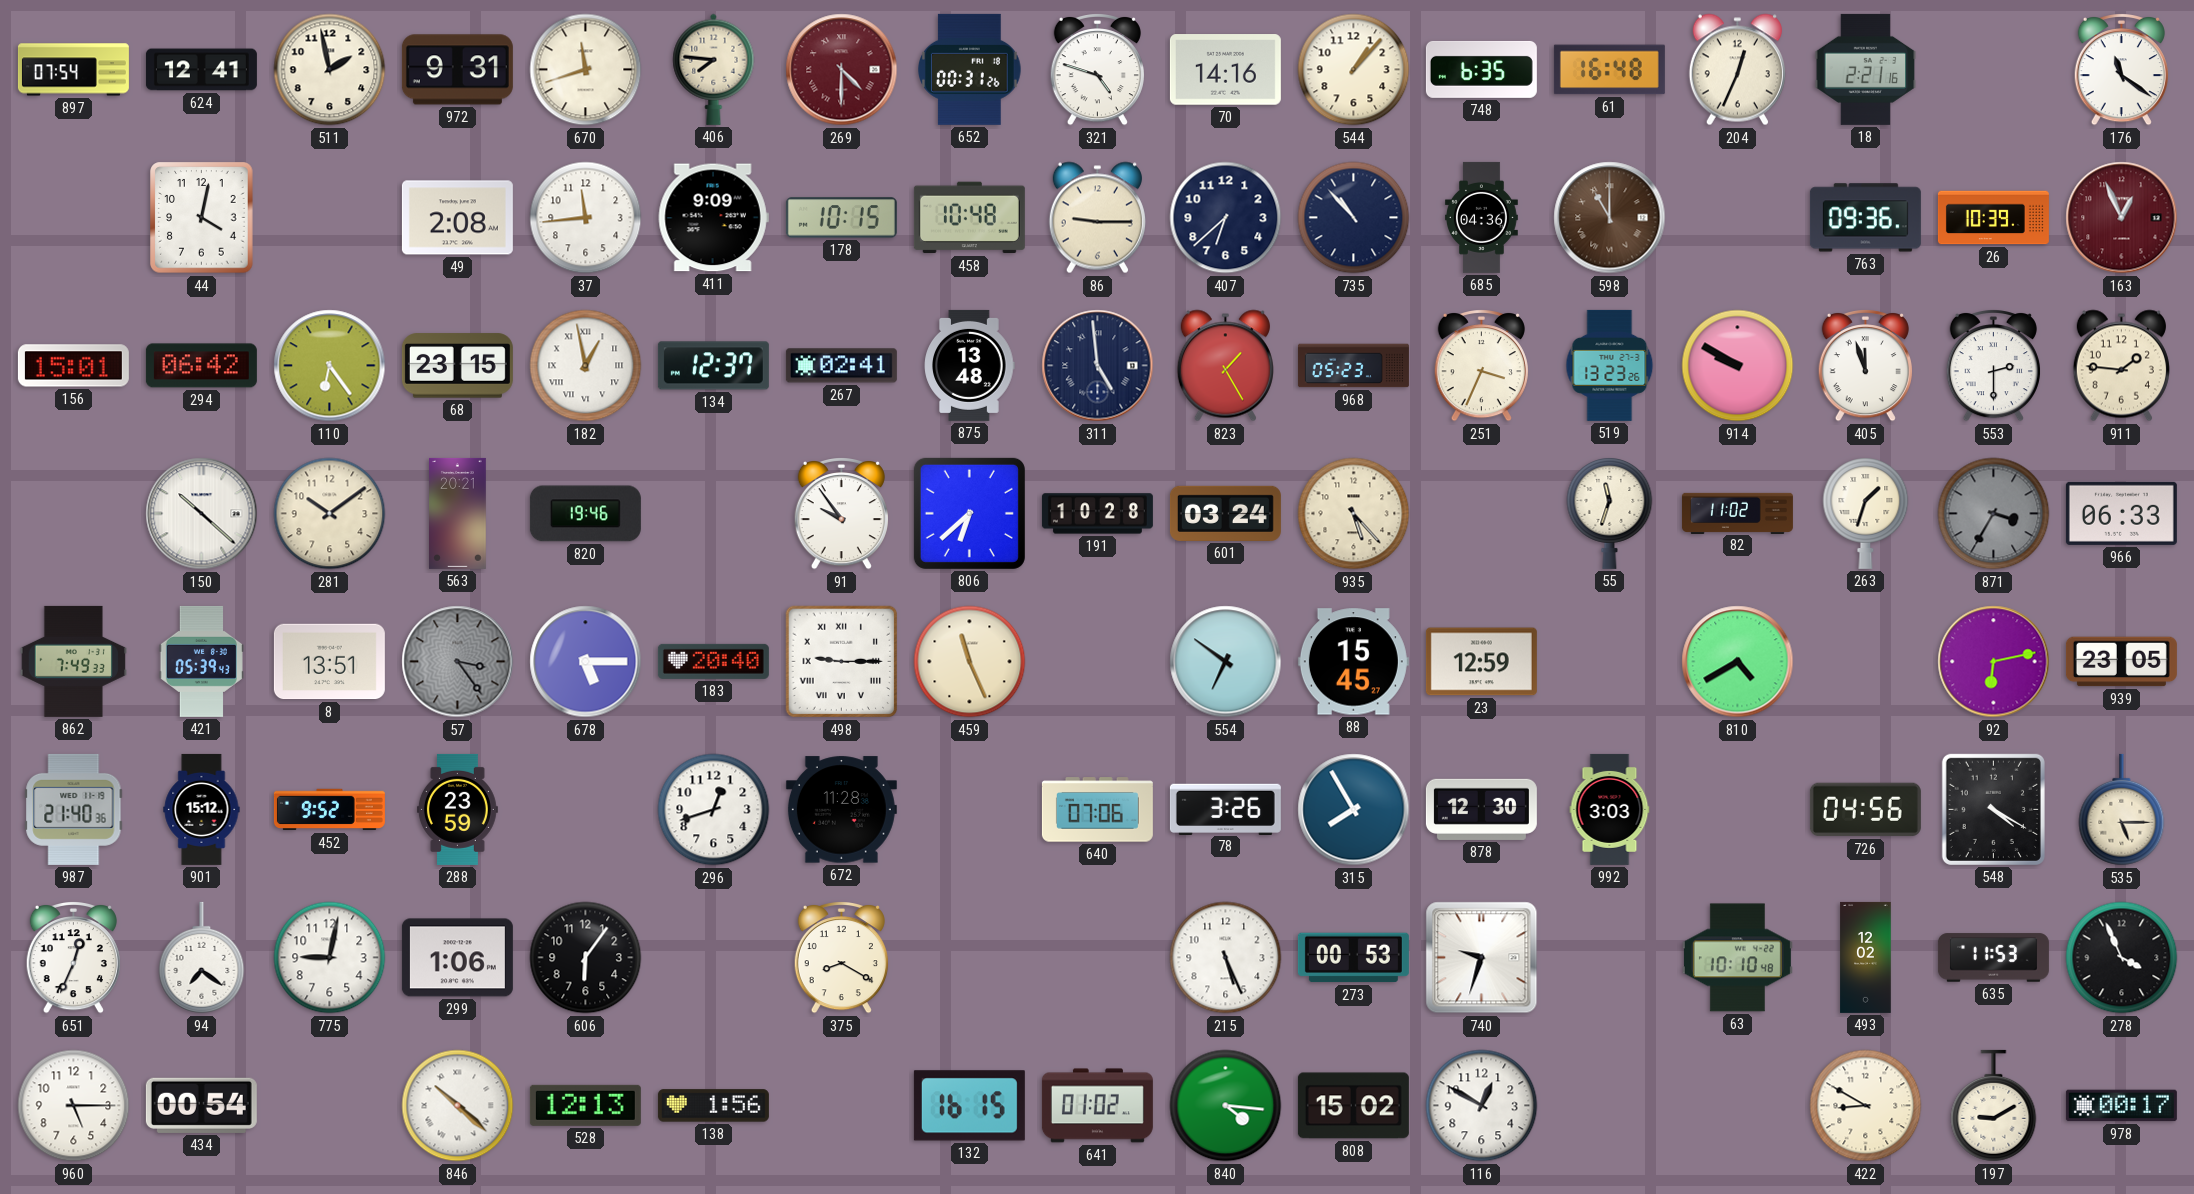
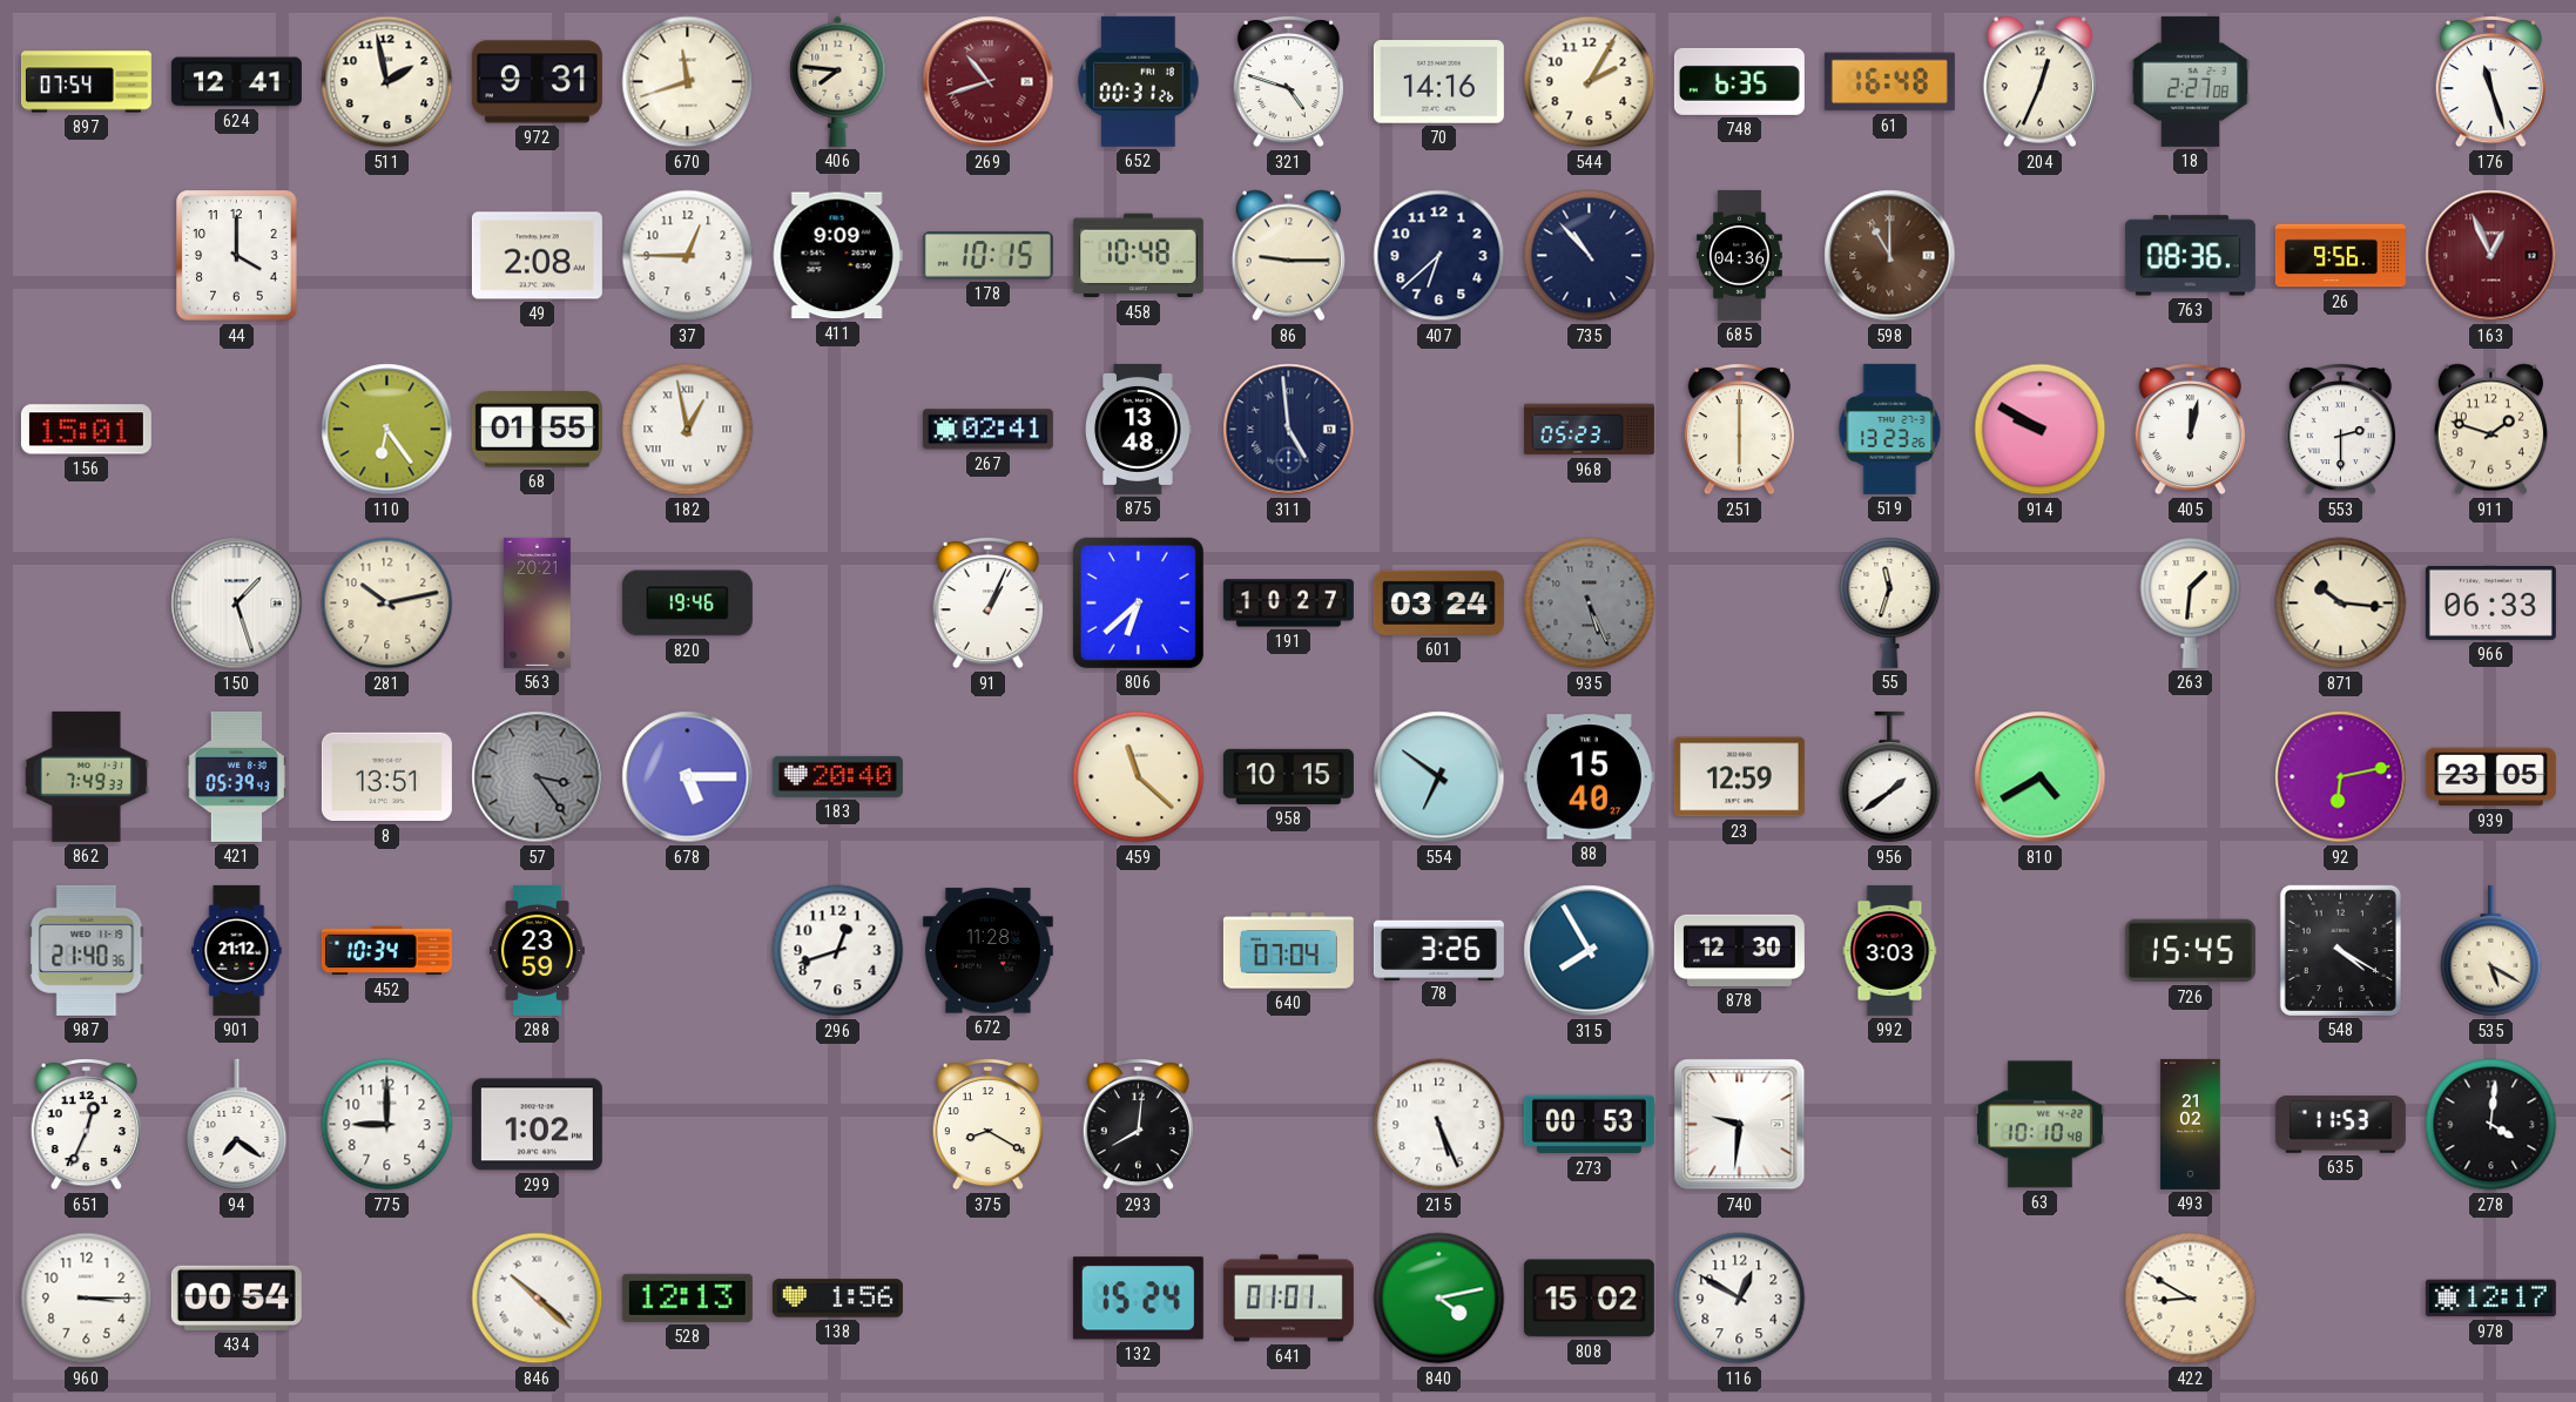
269: 4:30 -> 10:42 (989, 82)
544: 1:07 -> 2:05 (1590, 82)
18: 2:21 -> 2:27 (2191, 81)
176: 11:21 -> 11:27 (2490, 82)
44: 4:02 -> 4:00 (237, 256)
37: 11:44 -> 12:45 (688, 256)
763: 09:36 -> 08:36 (2190, 256)
26: 10:39 -> 9:56 (2340, 256)
294: 06:42 -> none (201, 366)
68: 23:15 -> 01:55 (537, 430)
134: 12:37 -> none (713, 366)
823: 1:25 -> none (1225, 366)
251: 3:34 -> 6:00 (1739, 430)
405: 11:57 -> 12:02 (2190, 430)
911: 1:46 -> 1:48 (2490, 430)
150: 10:22 -> 1:27 (237, 604)
281: 10:09 -> 10:13 (387, 604)
91: 9:54 -> 1:04 (987, 604)
191: 10:28 -> 10:27 (1288, 604)
935: 5:23 -> 5:26 (1590, 604)
935 dial: cream -> grey (1590, 604)
82: 11:02 -> none (1737, 513)
263: 1:33 -> 1:31 (2191, 604)
871: 3:35 -> 10:16 (2341, 604)
871 dial: grey -> cream (2341, 604)
498: 9:15 -> none (842, 662)
459: 11:26 -> 11:22 (1139, 777)
958: none -> 10:15 (1288, 776)
88: 15:45 -> 15:40 (1589, 777)
956: none -> 1:39 (1890, 777)
901: 15:12 -> 21:12 (237, 950)
452: 9:52 -> 10:34 (386, 951)
640: 07:06 -> 07:04 (1288, 951)
726: 04:56 -> 15:45 (2190, 951)
535: 5:15 -> 5:20 (2491, 951)
775: 9:02 -> 9:00 (387, 1125)
299: 1:06 -> 1:02 (537, 1125)
606: 6:06 -> none (586, 958)
293: none -> 8:01 (1138, 1125)
740: 9:33 -> 9:31 (1740, 1125)
493: 12:02 -> 21:02 (2191, 1124)
278: 3:56 -> 4:01 (2491, 1125)
960: 5:15 -> 3:15 (87, 1299)
132: 16:15 -> 15:24 (1138, 1299)
641: 01:02 -> 01:01 (1288, 1299)
840: 4:16 -> 4:13 (1439, 1299)
197: 9:10 -> none (1994, 1106)
978: 00:17 -> 12:17 (2490, 1299)
